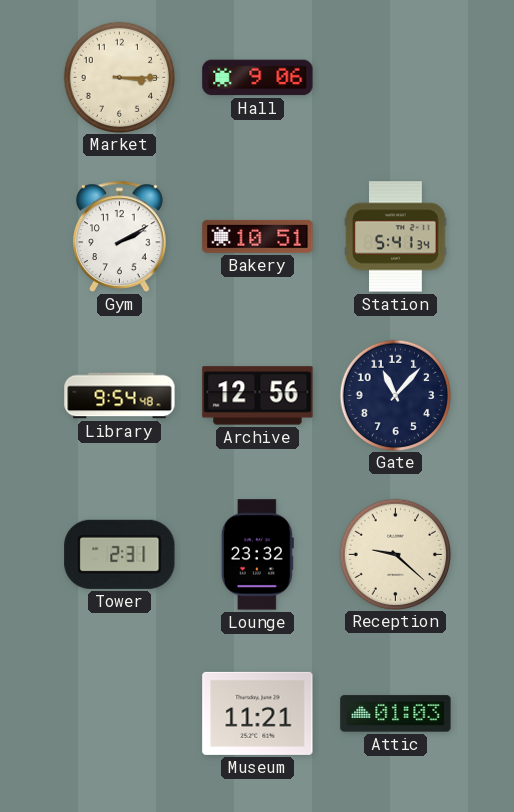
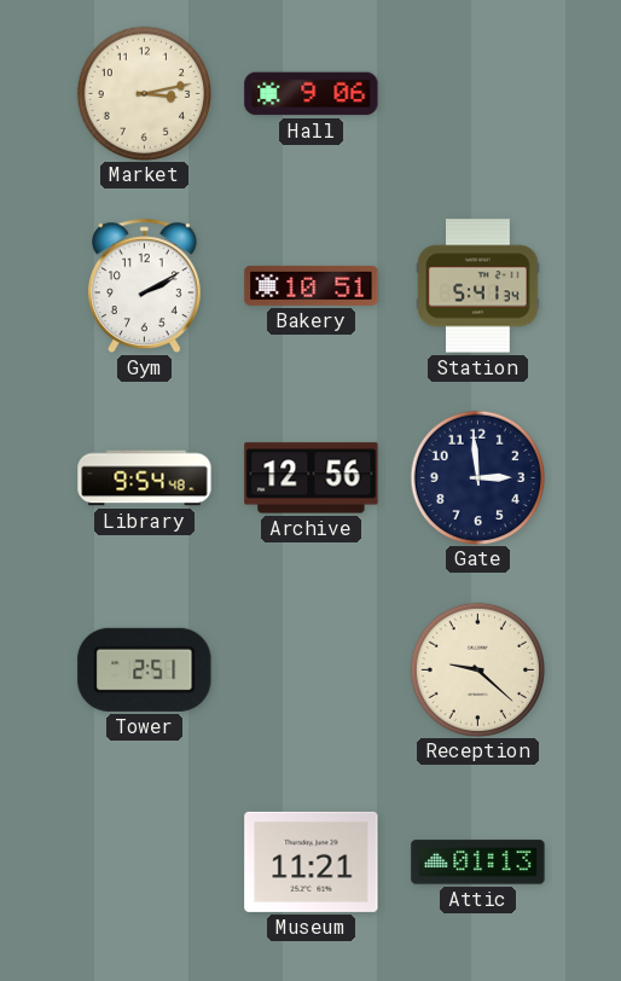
Market: 3:15 -> 3:13 (144, 93)
Gate: 11:07 -> 2:59 (477, 477)
Tower: 2:31 -> 2:51 (145, 669)
Lounge: 23:32 -> none (257, 555)
Attic: 01:03 -> 01:13 (478, 863)
